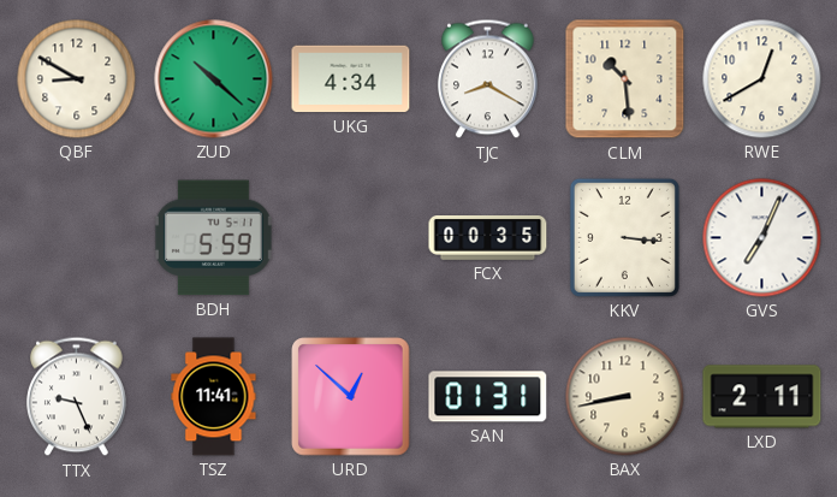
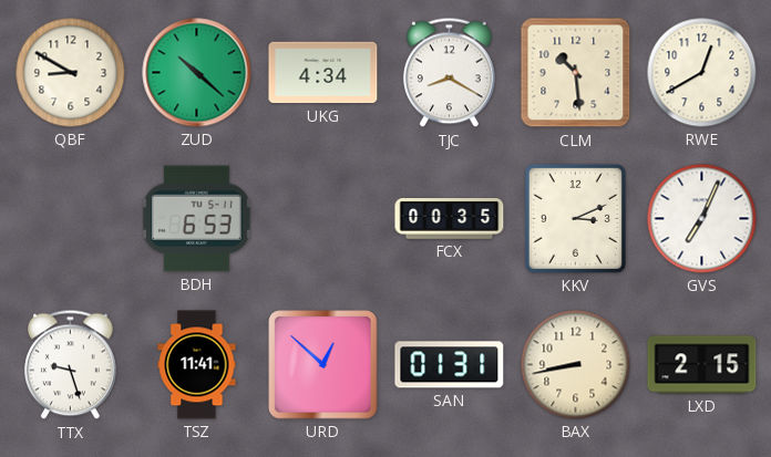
BDH: 5:59 -> 6:53 (196, 219)
KKV: 3:16 -> 3:11 (575, 218)
TTX: 9:26 -> 9:27 (71, 365)
LXD: 2:11 -> 2:15 (702, 365)
